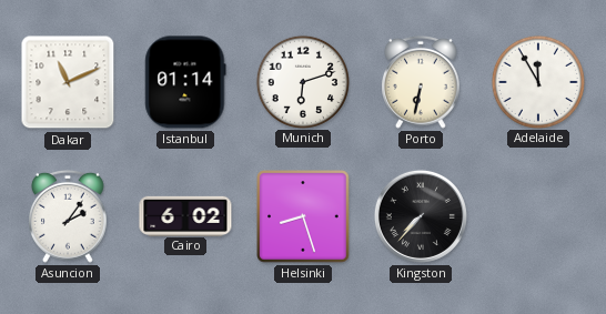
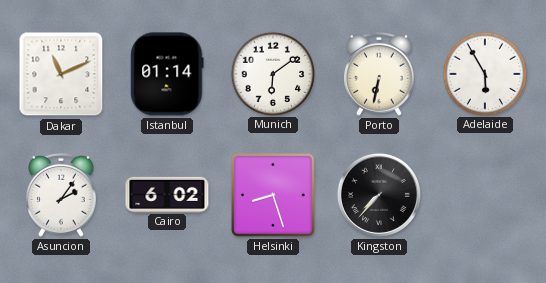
Munich: 6:12 -> 6:09 (272, 73)
Adelaide: 11:55 -> 5:55 (484, 73)
